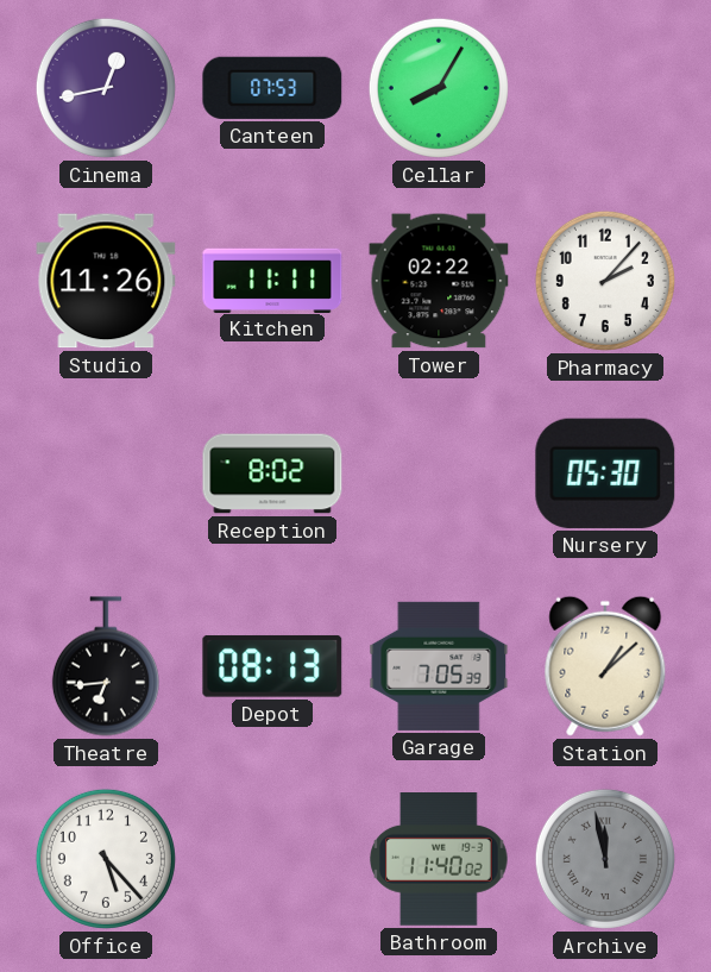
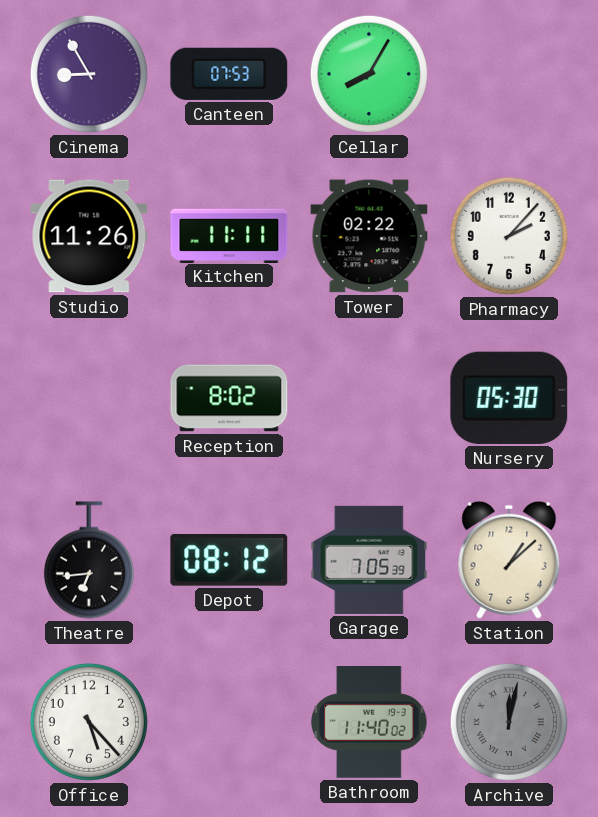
Cinema: 12:43 -> 8:55 (89, 74)
Depot: 08:13 -> 08:12 (229, 560)
Archive: 11:58 -> 12:02 (509, 722)
